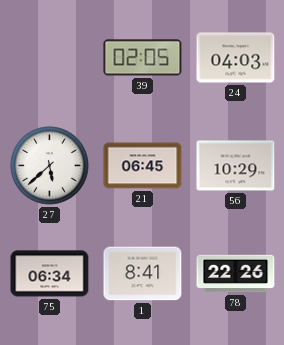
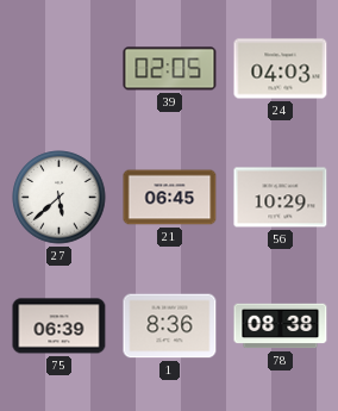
75: 06:34 -> 06:39 (60, 326)
1: 8:41 -> 8:36 (170, 326)
78: 22:26 -> 08:38 (281, 326)
